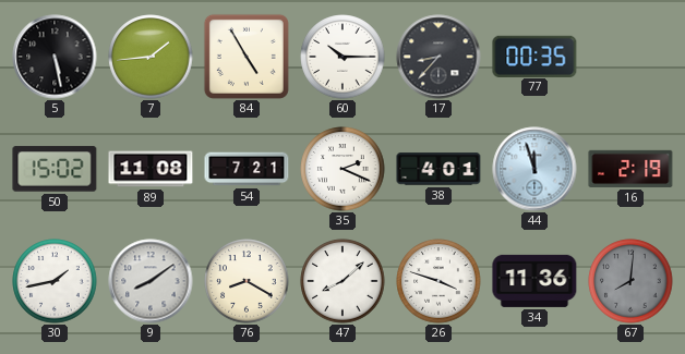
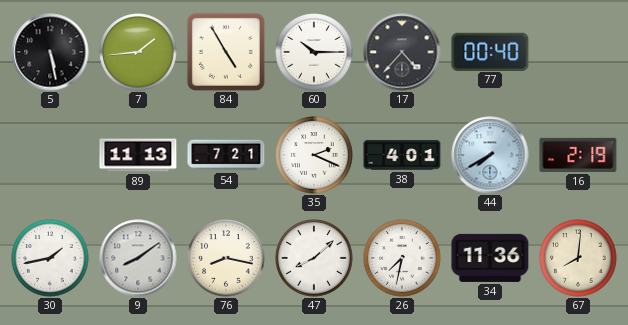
17: 8:37 -> 4:37 (402, 52)
77: 00:35 -> 00:40 (490, 51)
50: 15:02 -> none (55, 169)
89: 11:08 -> 11:13 (138, 155)
44: 11:57 -> 7:40 (490, 155)
76: 8:20 -> 8:17 (226, 258)
26: 3:48 -> 7:32 (402, 258)
67 dial: grey -> cream (578, 258)
